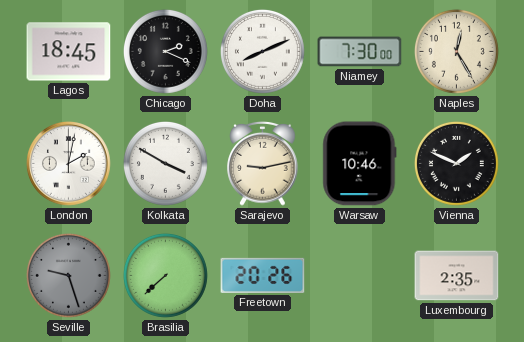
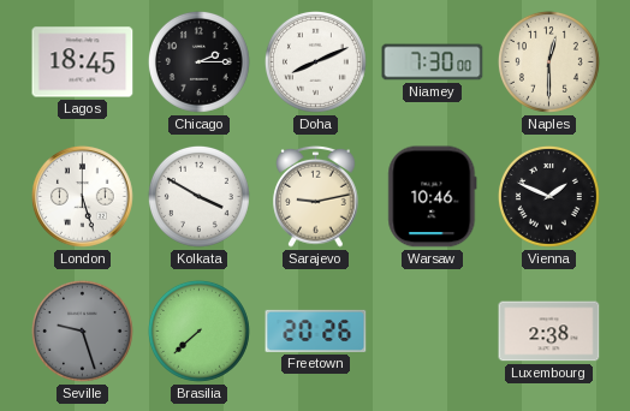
Chicago: 2:19 -> 2:15 (198, 61)
Naples: 12:25 -> 12:30 (548, 61)
London: 2:02 -> 5:27 (83, 197)
Luxembourg: 2:35 -> 2:38 (549, 332)
